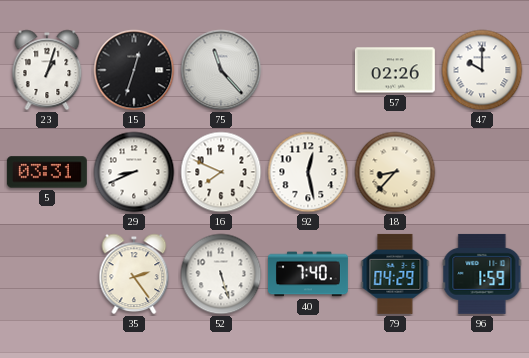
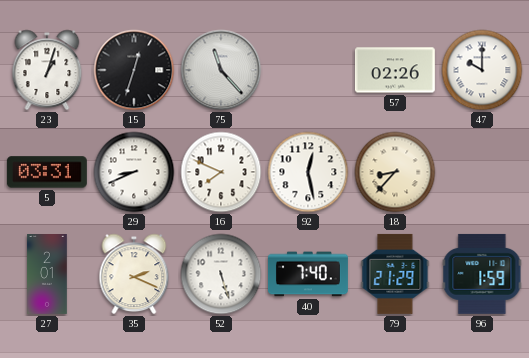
27: none -> 2:01 (47, 275)
35: 2:24 -> 2:19 (134, 274)
79: 04:29 -> 21:29 (395, 274)
